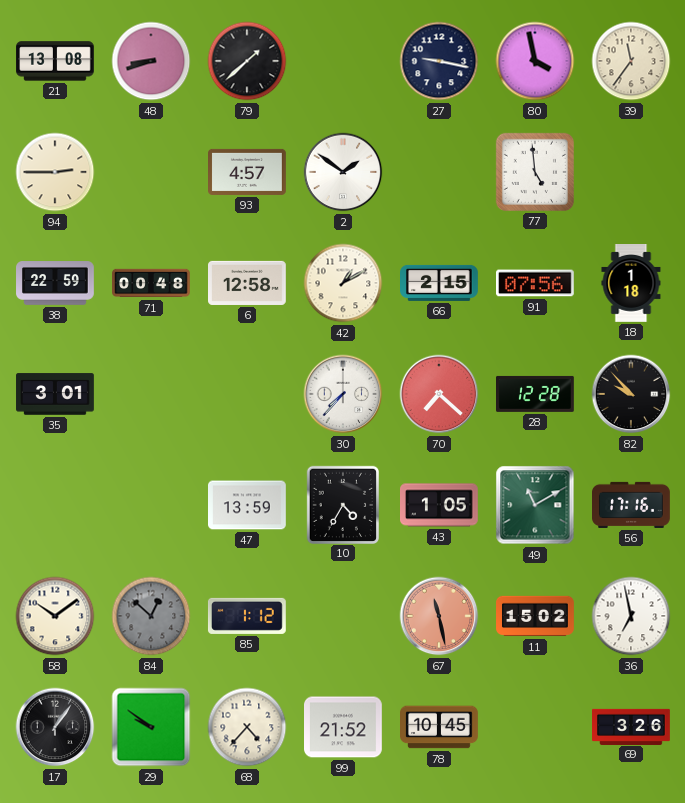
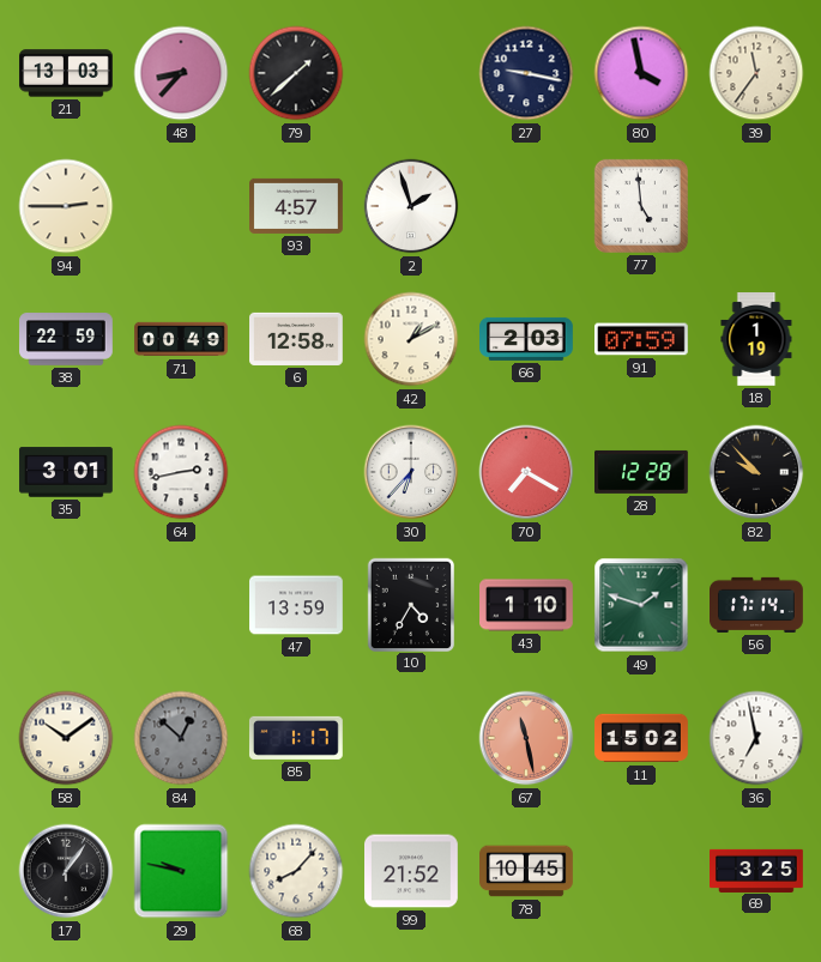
21: 13:08 -> 13:03 (67, 73)
48: 8:42 -> 8:37 (181, 73)
2: 1:51 -> 1:57 (411, 206)
71: 00:48 -> 00:49 (181, 339)
66: 2:15 -> 2:03 (527, 339)
91: 07:56 -> 07:59 (642, 339)
18: 1:18 -> 1:19 (756, 340)
64: none -> 2:43 (181, 472)
30: 7:37 -> 6:37 (411, 472)
70: 7:22 -> 7:20 (526, 472)
43: 1:05 -> 1:10 (527, 605)
49: 11:10 -> 1:48 (641, 605)
56: 17:16 -> 17:14 (757, 605)
85: 1:12 -> 1:17 (296, 738)
29: 9:51 -> 9:47 (181, 871)
68: 4:37 -> 8:07 (296, 871)
69: 3:26 -> 3:25 (757, 870)
